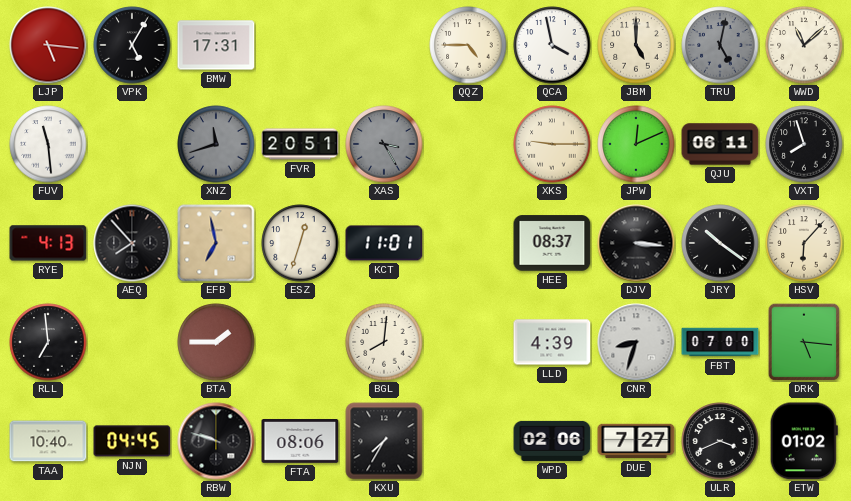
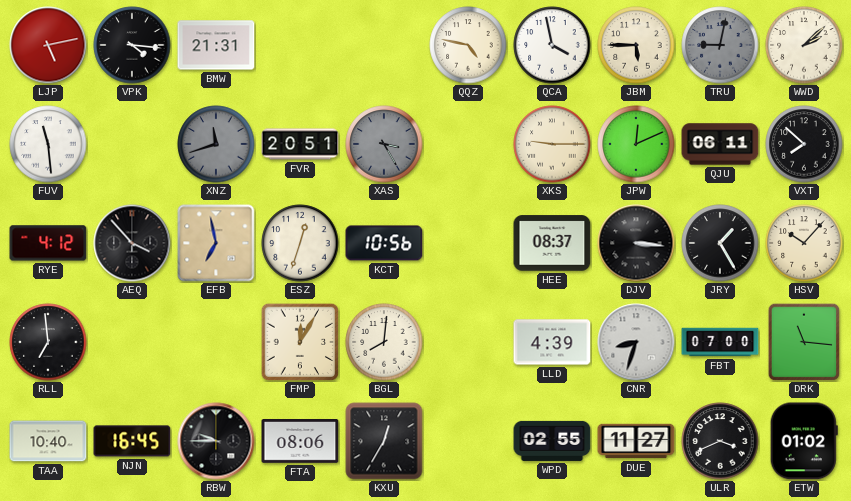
LJP: 5:16 -> 5:13 (48, 45)
VPK: 5:05 -> 4:16 (132, 45)
BMW: 17:31 -> 21:31 (216, 45)
QQZ: 4:45 -> 4:47 (468, 45)
JBM: 5:00 -> 5:45 (636, 45)
TRU: 5:02 -> 9:02 (720, 45)
WWD: 11:08 -> 2:08 (804, 45)
VXT: 7:57 -> 7:52 (804, 144)
RYE: 4:13 -> 4:12 (48, 243)
AEQ: 7:53 -> 3:53 (132, 243)
KCT: 11:01 -> 10:56 (384, 243)
JRY: 10:21 -> 1:25 (720, 243)
HSV: 6:07 -> 10:07 (804, 243)
BTA: 1:45 -> none (216, 342)
FMP: none -> 12:05 (300, 342)
DRK: 5:16 -> 11:16 (804, 342)
NJN: 04:45 -> 16:45 (132, 441)
RBW: 9:48 -> 9:45 (216, 441)
KXU: 7:35 -> 12:35 (384, 441)
WPD: 02:06 -> 02:55 (552, 441)
DUE: 7:27 -> 11:27 (636, 441)
